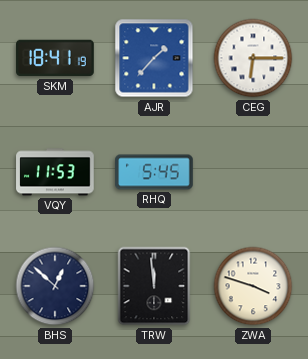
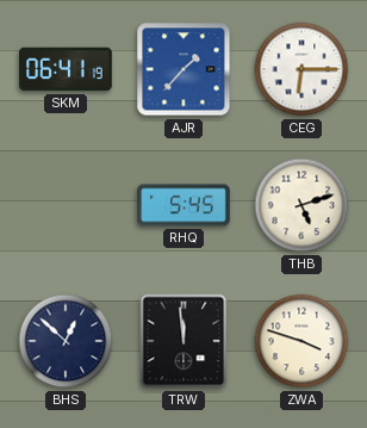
SKM: 18:41 -> 06:41 (66, 69)
VQY: 11:53 -> none (55, 172)
THB: none -> 5:12 (301, 205)
